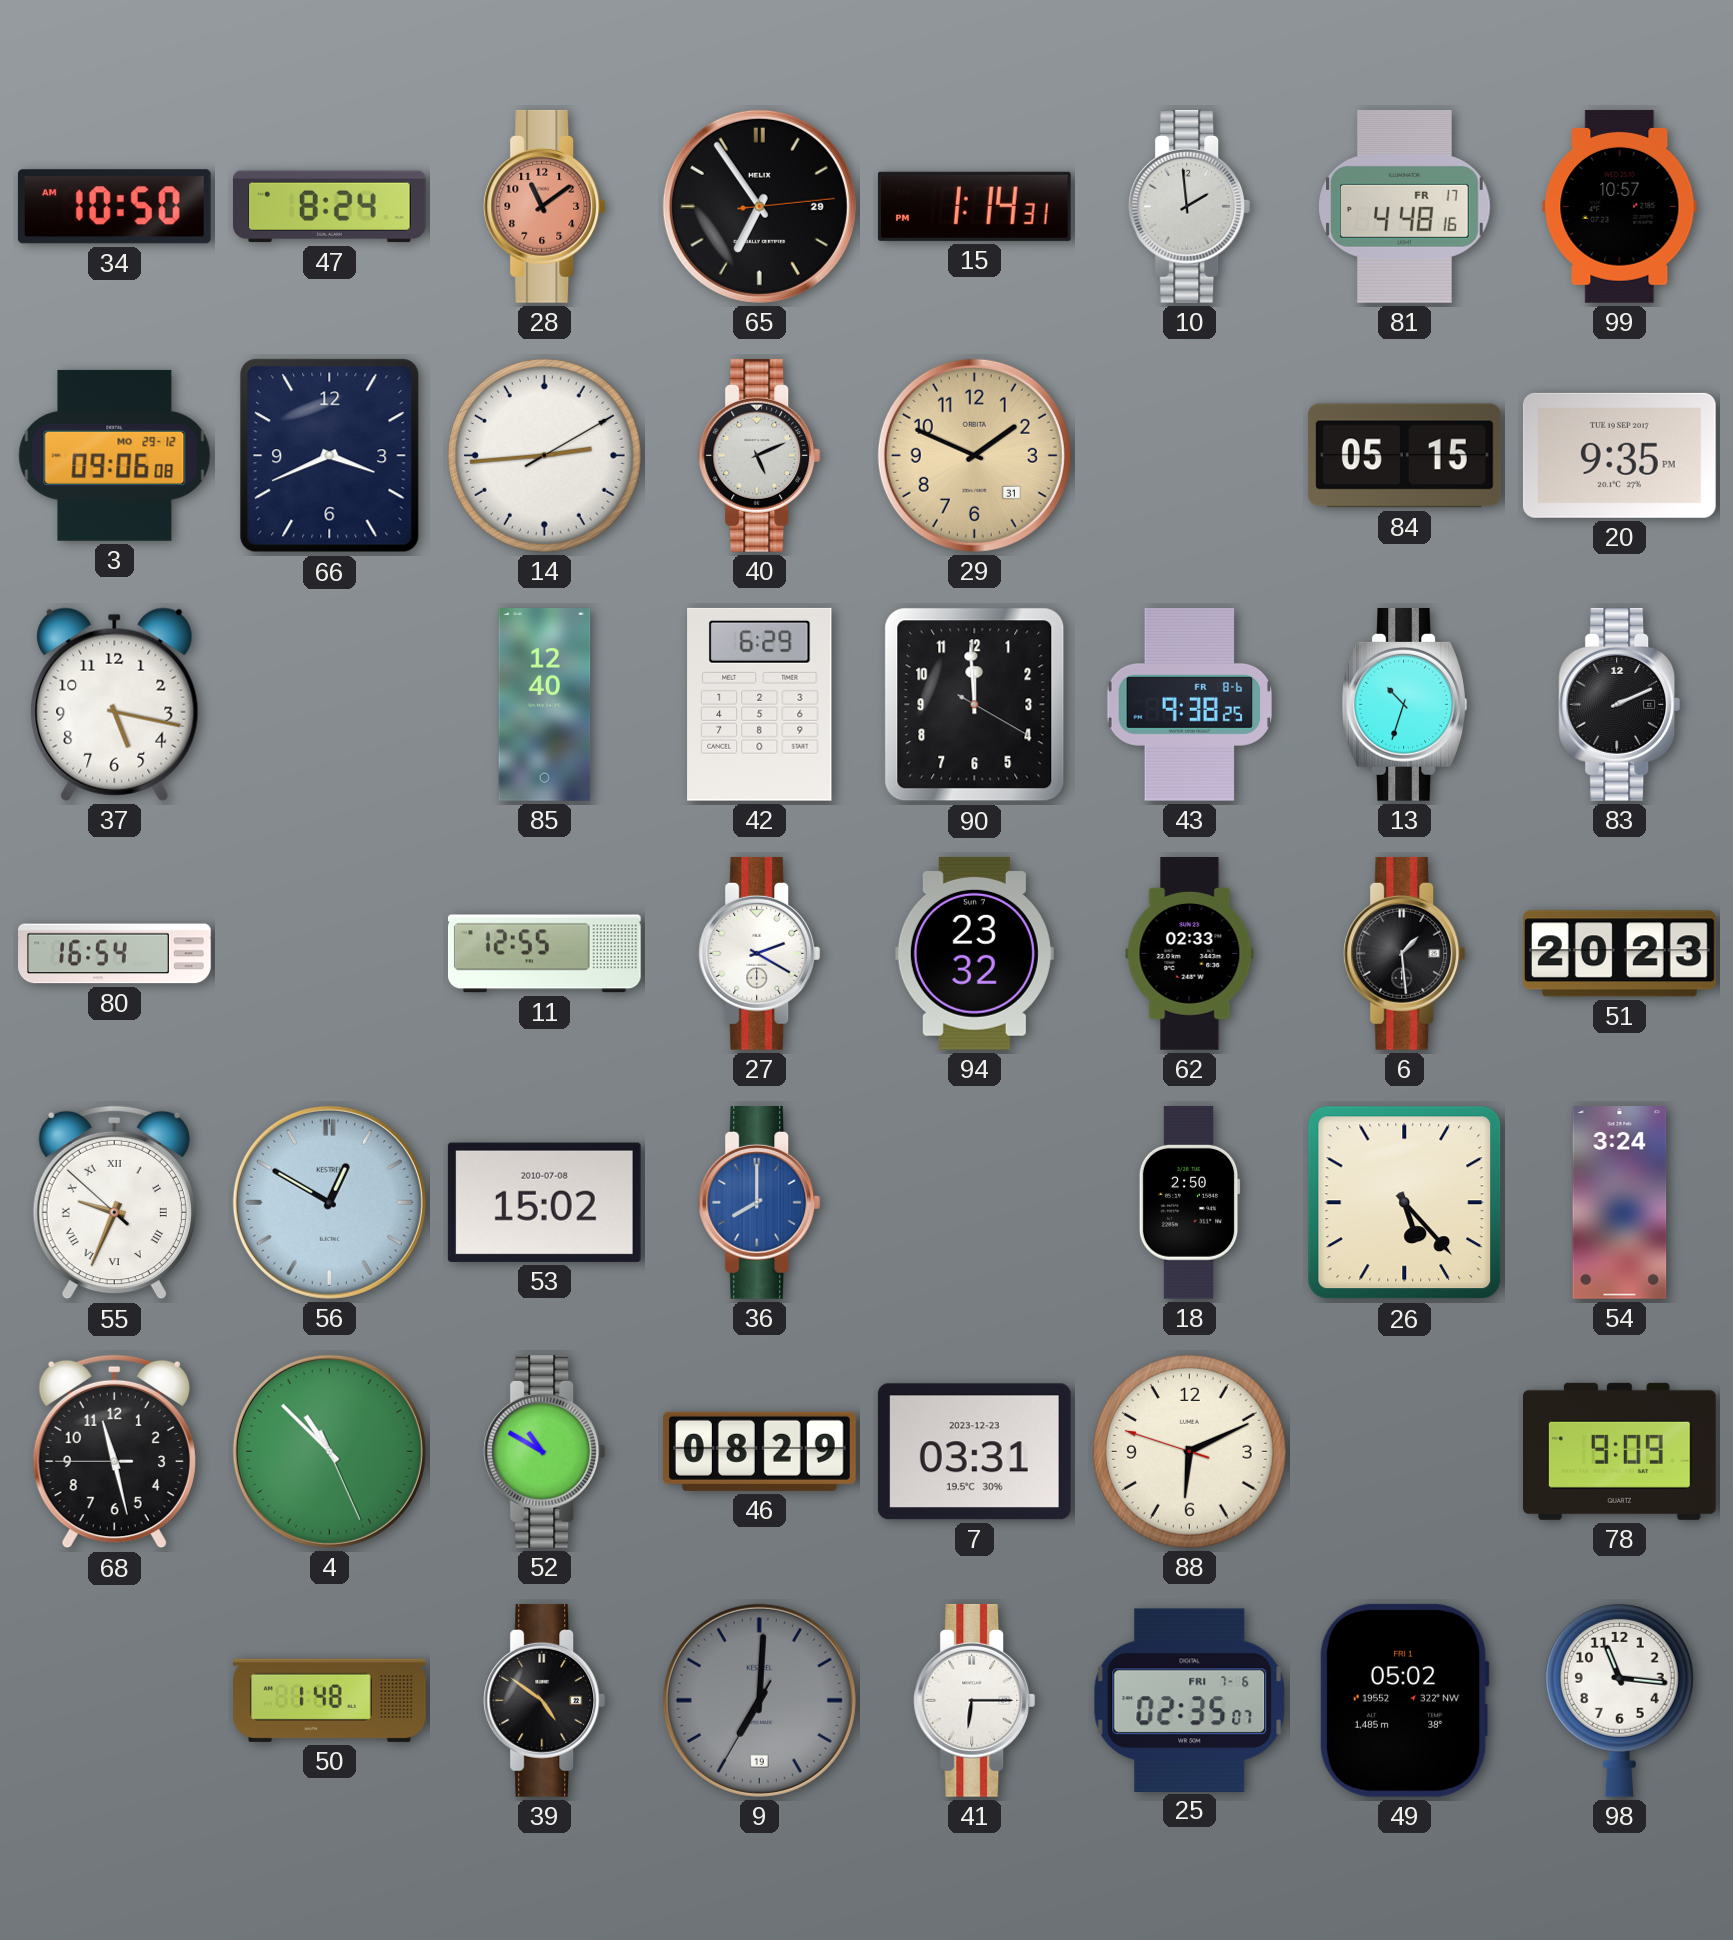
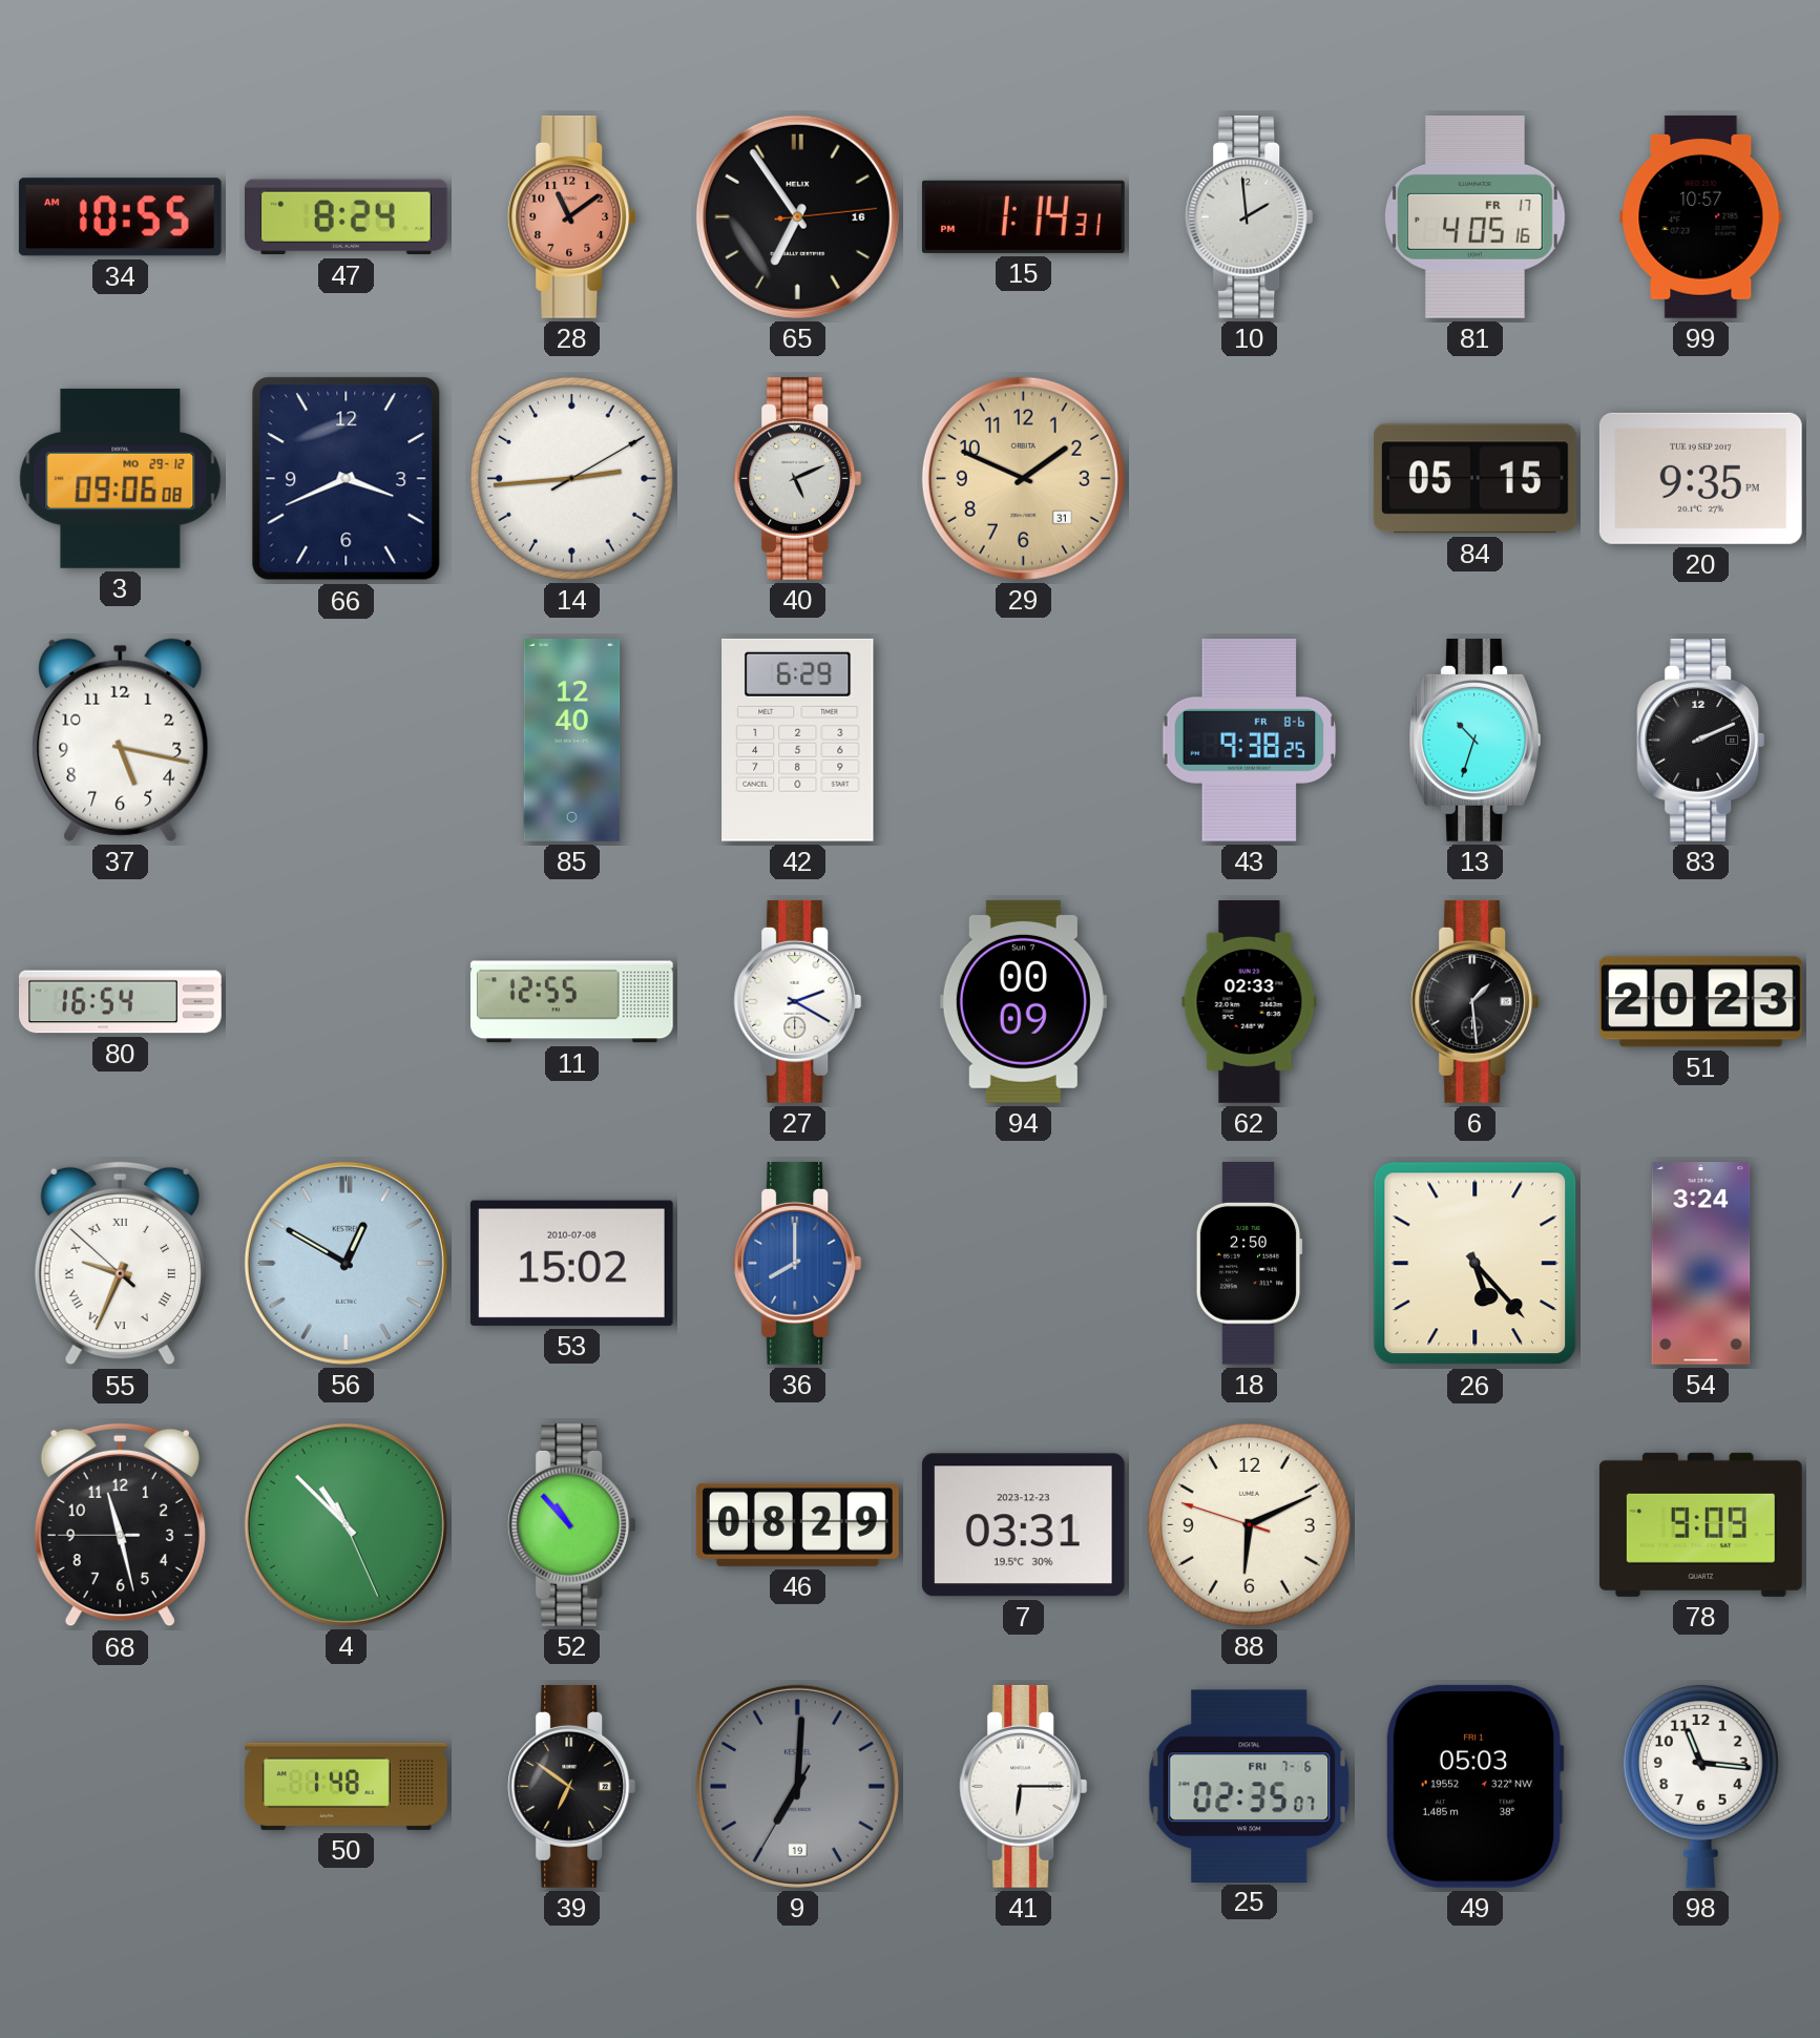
34: 10:50 -> 10:55 (120, 217)
65 date: 29 -> 16 (797, 216)
81: 4:48 -> 4:05 (1476, 216)
90: 11:59 -> none (975, 705)
94: 23:32 -> 00:09 (1023, 1001)
52: 10:50 -> 10:53 (572, 1524)
39: 4:51 -> 6:51 (572, 1786)
49: 05:02 -> 05:03 (1474, 1786)
